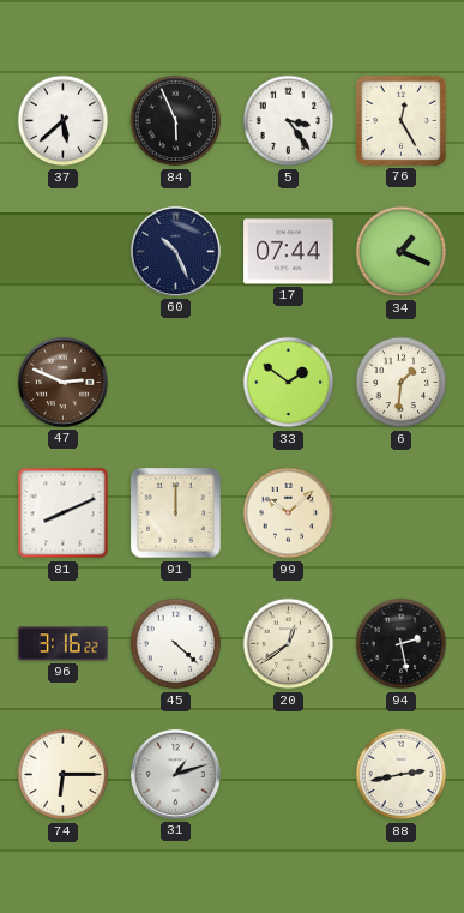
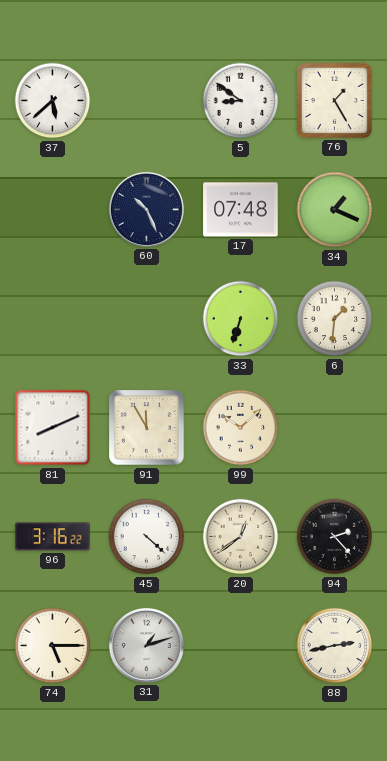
84: 5:56 -> none (176, 121)
5: 3:24 -> 8:51 (241, 101)
76: 12:25 -> 1:25 (334, 100)
17: 07:44 -> 07:48 (241, 210)
47: 2:49 -> none (62, 382)
33: 1:51 -> 6:33 (241, 319)
91: 12:00 -> 11:55 (147, 428)
94: 2:28 -> 2:23 (335, 537)
74: 6:15 -> 5:15 (53, 646)
